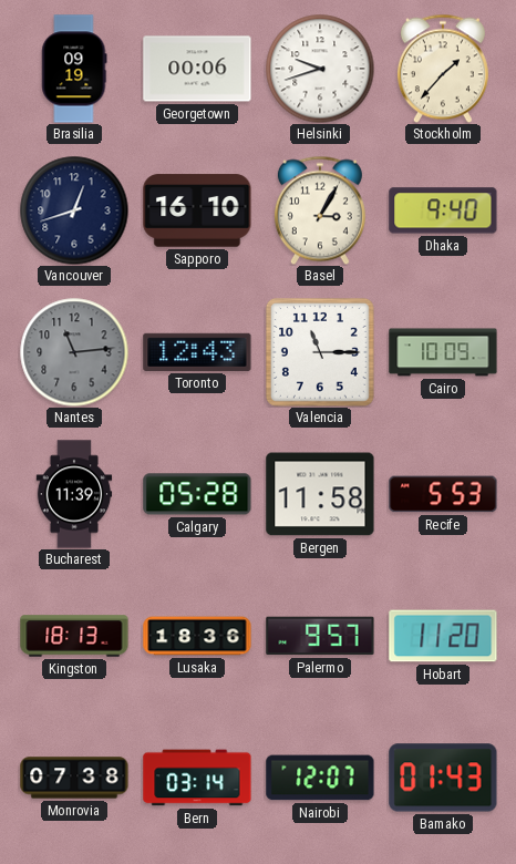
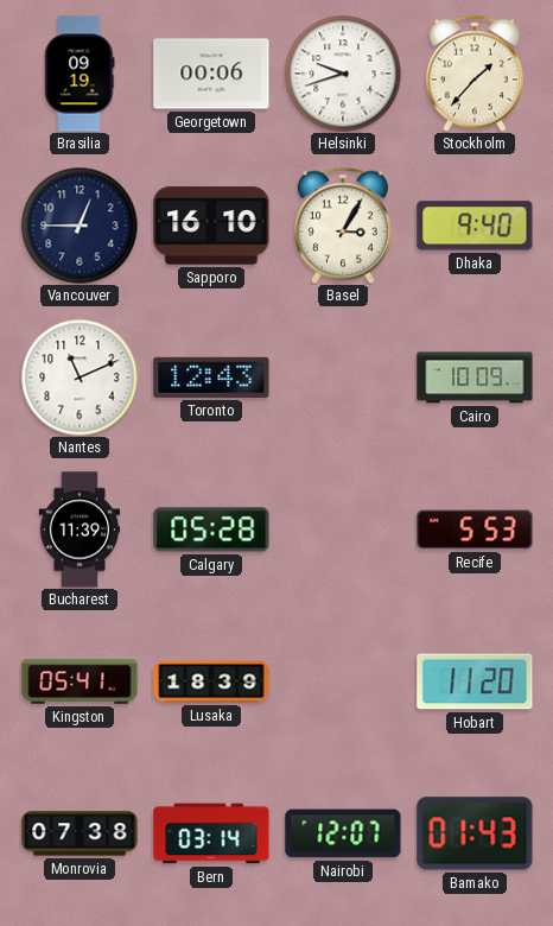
Vancouver: 12:42 -> 12:45 (80, 226)
Nantes: 11:14 -> 11:11 (80, 378)
Nantes dial: grey -> white (80, 378)
Valencia: 11:15 -> none (321, 353)
Bergen: 11:58 -> none (320, 494)
Kingston: 18:13 -> 05:41 (80, 681)
Lusaka: 18:36 -> 18:39 (211, 681)
Palermo: 9:57 -> none (320, 636)
